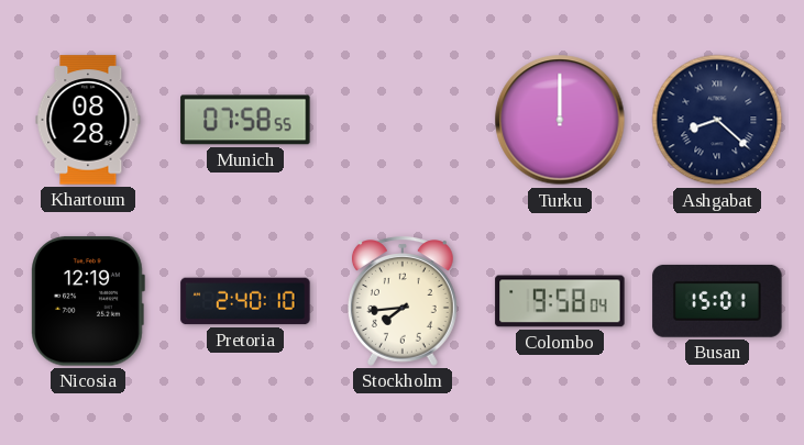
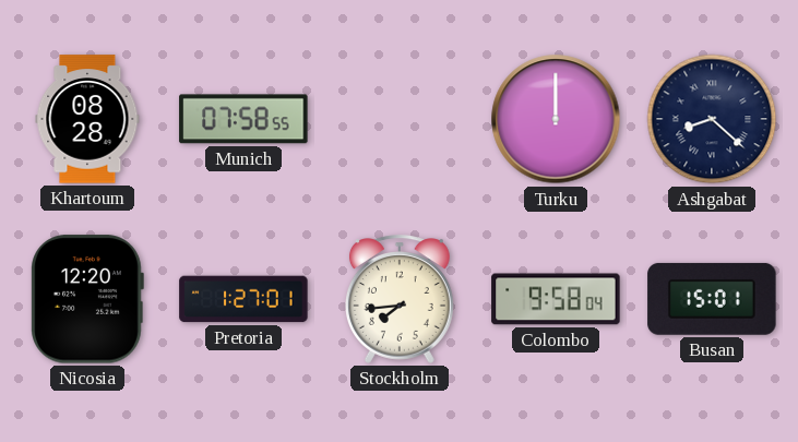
Nicosia: 12:19 -> 12:20 (87, 299)
Pretoria: 2:40 -> 1:27 (243, 299)
